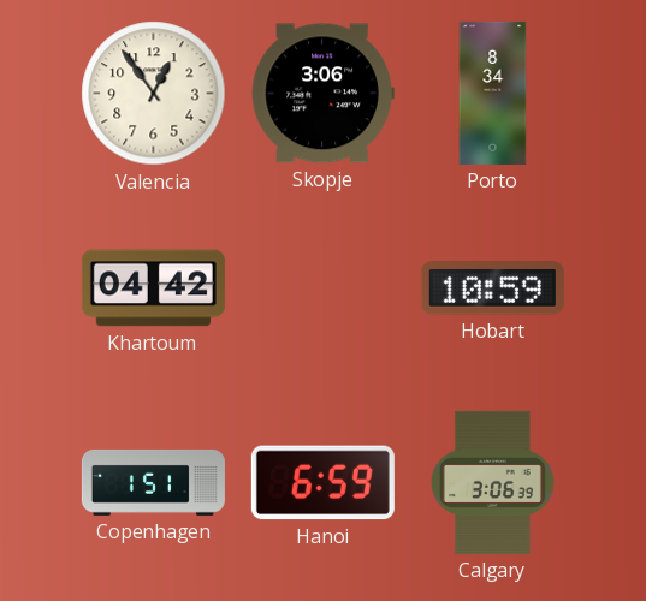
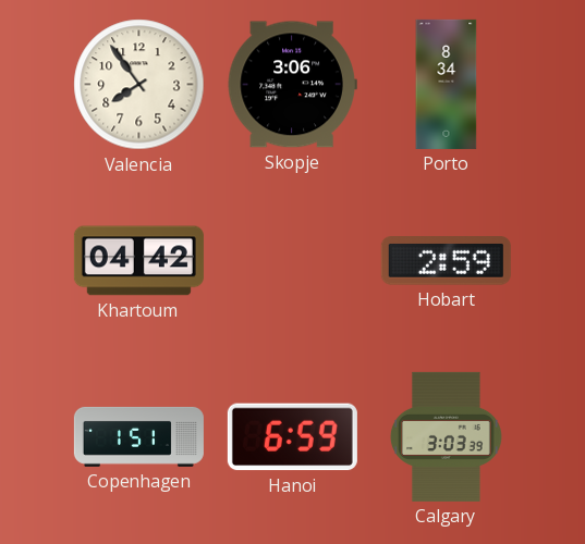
Valencia: 12:54 -> 7:54 (139, 85)
Hobart: 10:59 -> 2:59 (446, 261)
Calgary: 3:06 -> 3:03 (446, 436)
